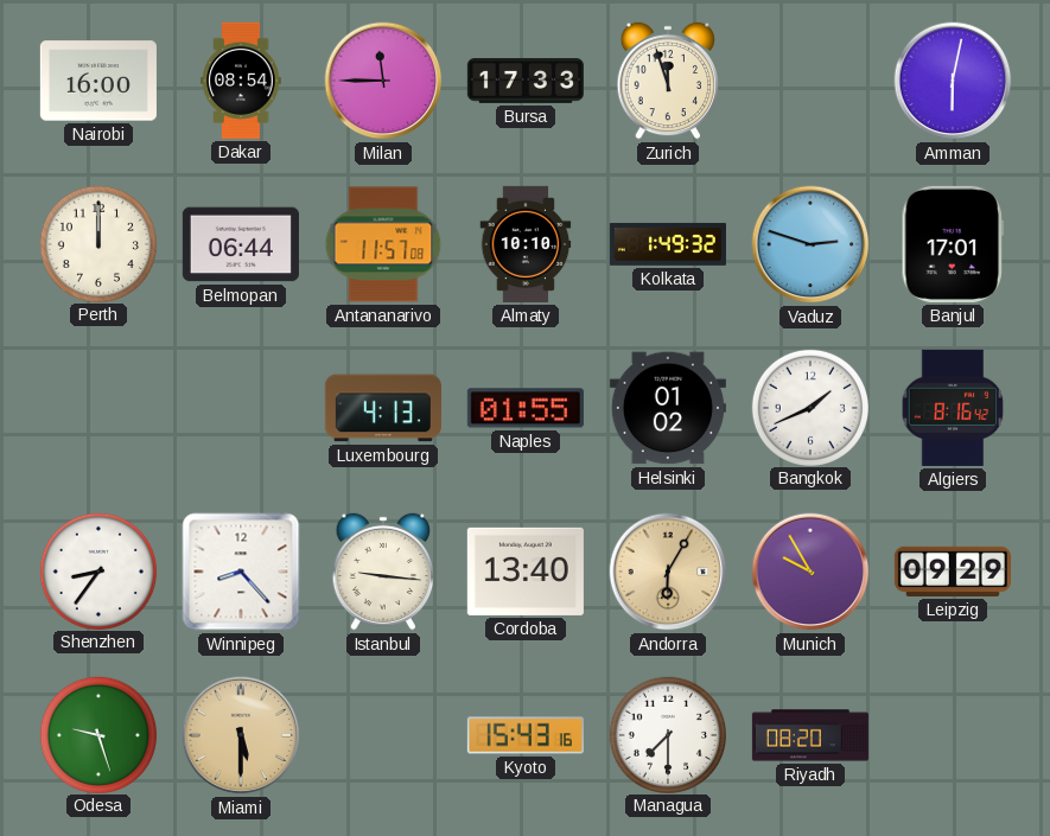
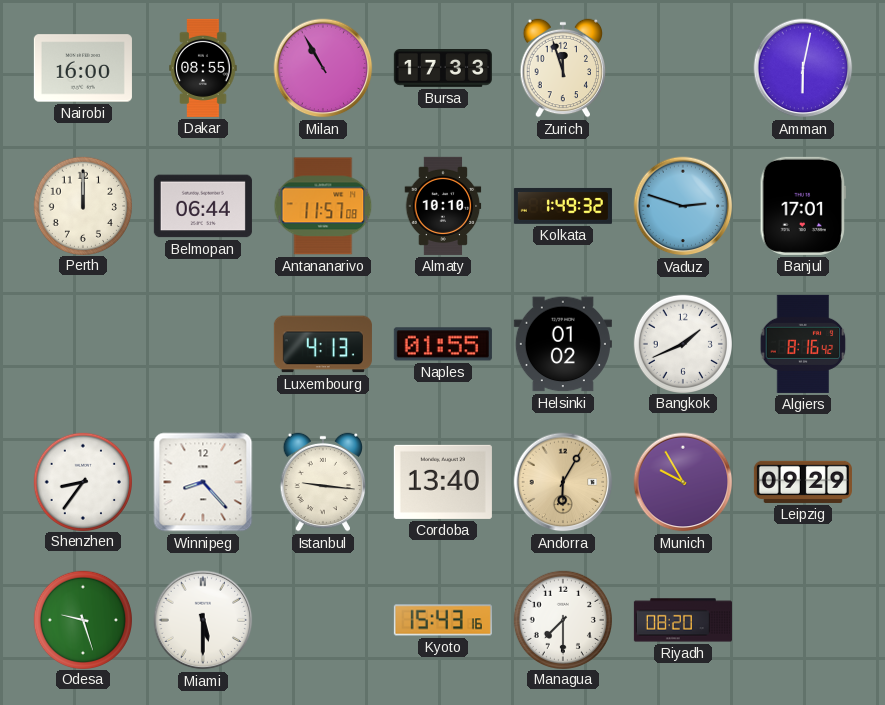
Dakar: 08:54 -> 08:55 (203, 68)
Milan: 11:45 -> 10:55 (323, 68)
Miami dial: champagne -> white (203, 620)
